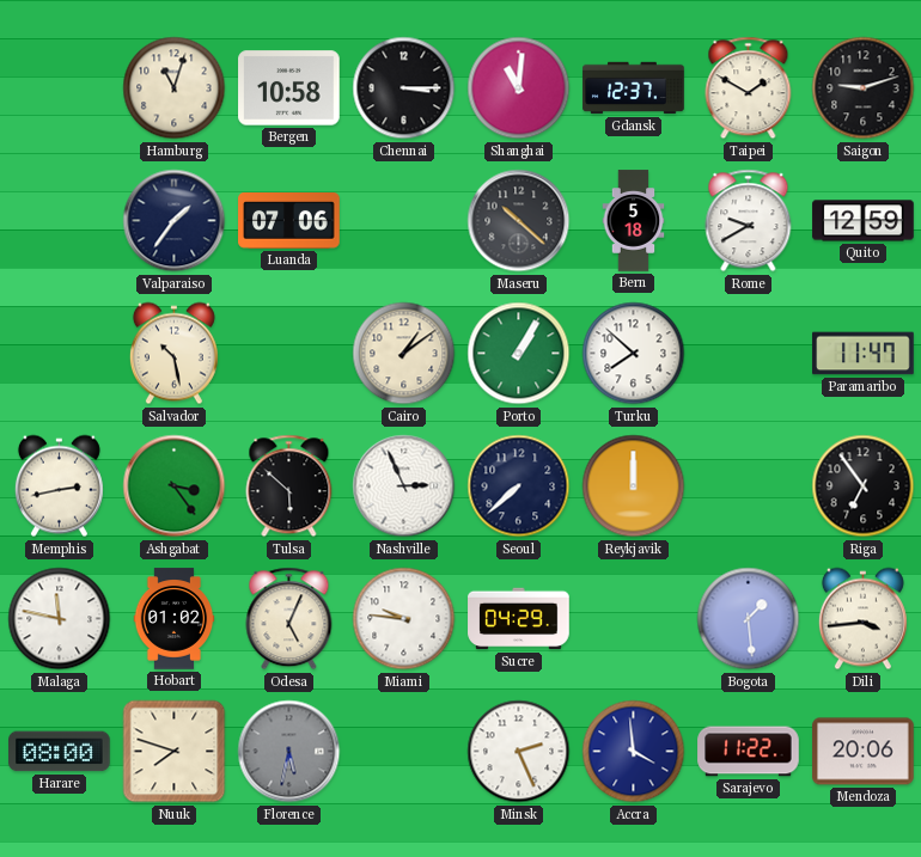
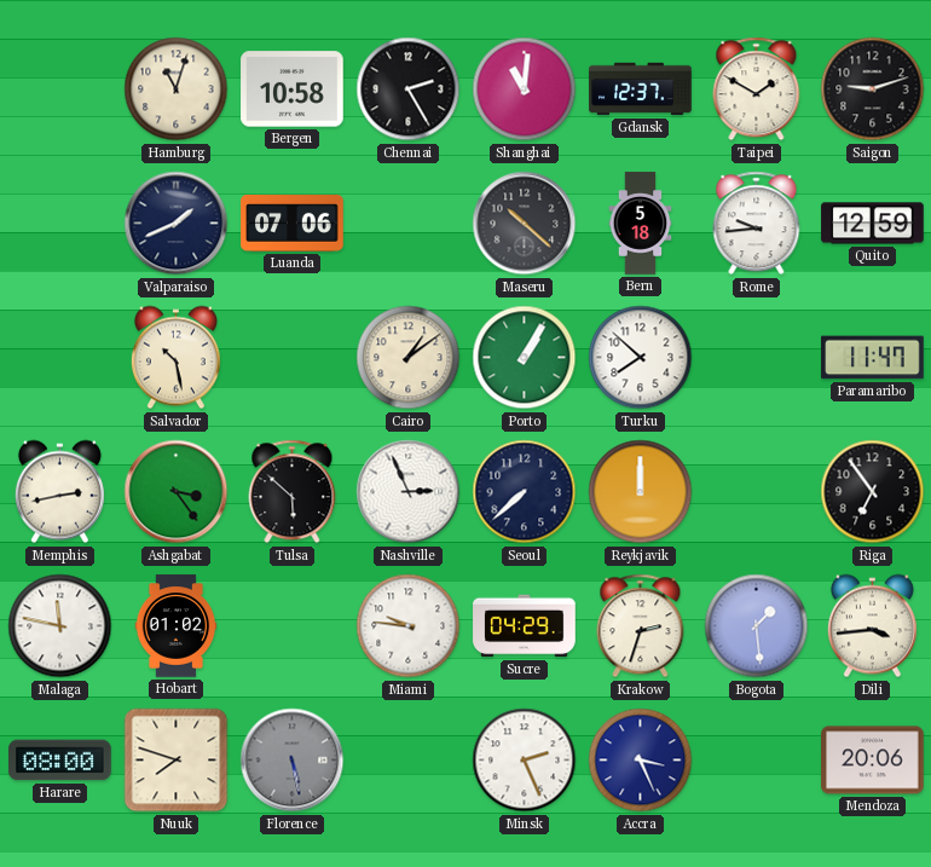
Chennai: 3:15 -> 2:25 (409, 89)
Valparaiso: 1:36 -> 1:41 (177, 224)
Rome: 9:40 -> 9:44 (757, 224)
Odesa: 5:04 -> none (289, 619)
Krakow: none -> 2:33 (641, 626)
Florence: 5:32 -> 5:28 (293, 761)
Accra: 3:59 -> 3:26 (641, 761)
Sarajevo: 11:22 -> none (749, 752)
